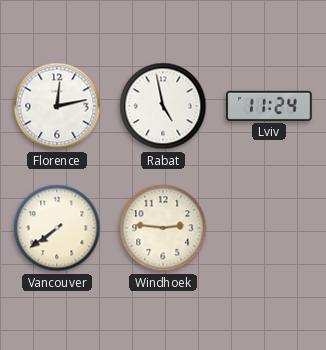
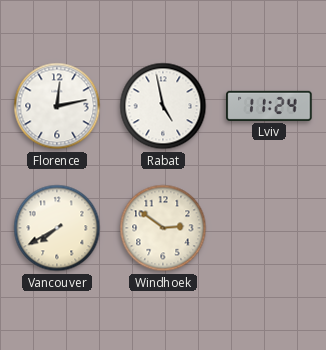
Vancouver: 7:39 -> 7:40 (57, 228)
Windhoek: 2:46 -> 2:51 (163, 228)
